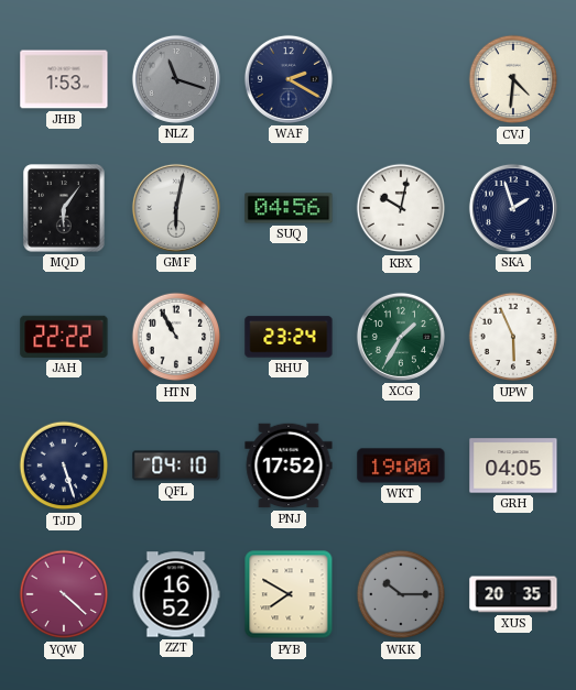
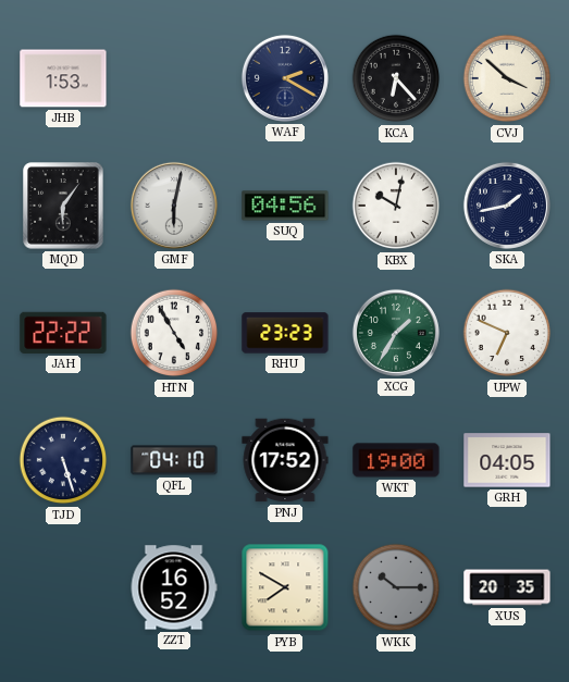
NLZ: 11:18 -> none (176, 79)
KCA: none -> 6:23 (396, 78)
CVJ: 4:31 -> 3:52 (507, 78)
SKA: 1:57 -> 1:43 (507, 206)
HTN: 10:55 -> 4:55 (174, 333)
RHU: 23:24 -> 23:23 (285, 333)
UPW: 5:56 -> 6:49 (507, 333)
YQW: 4:22 -> none (64, 594)
